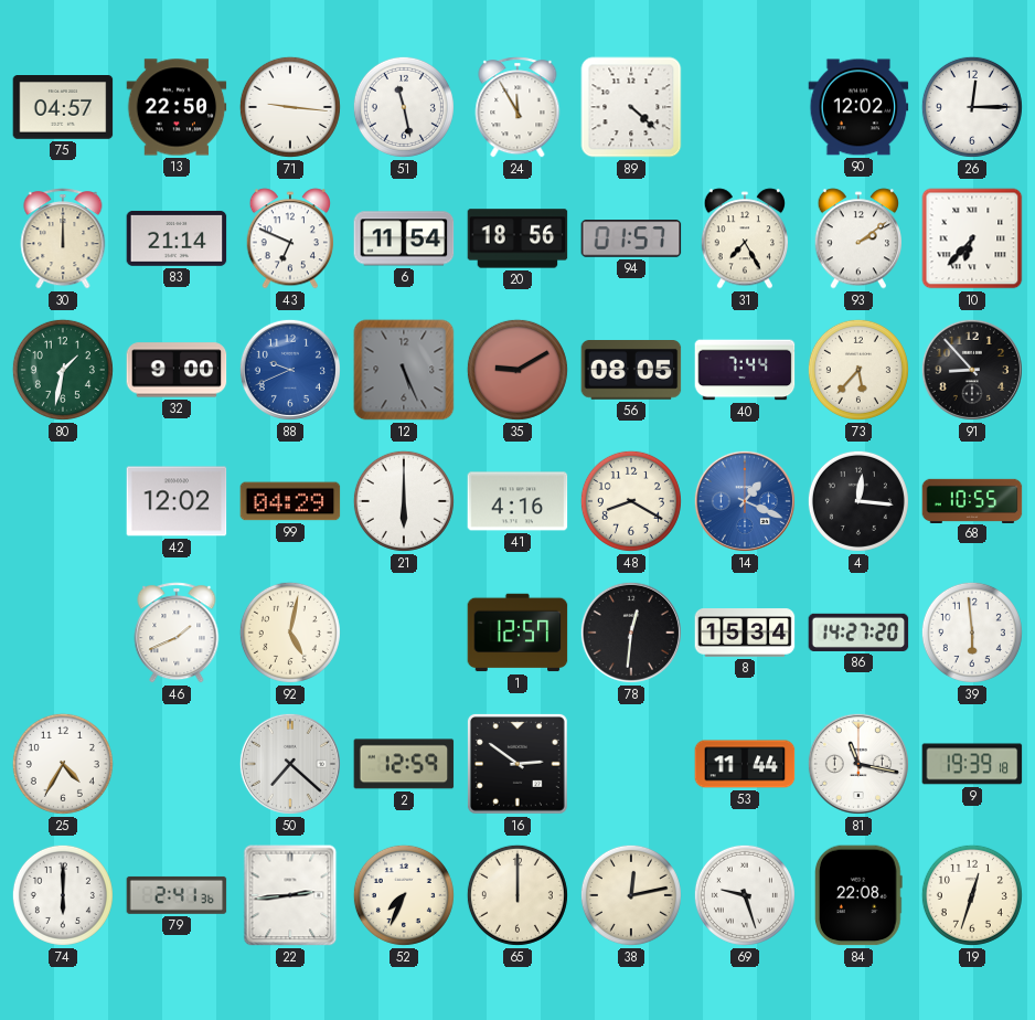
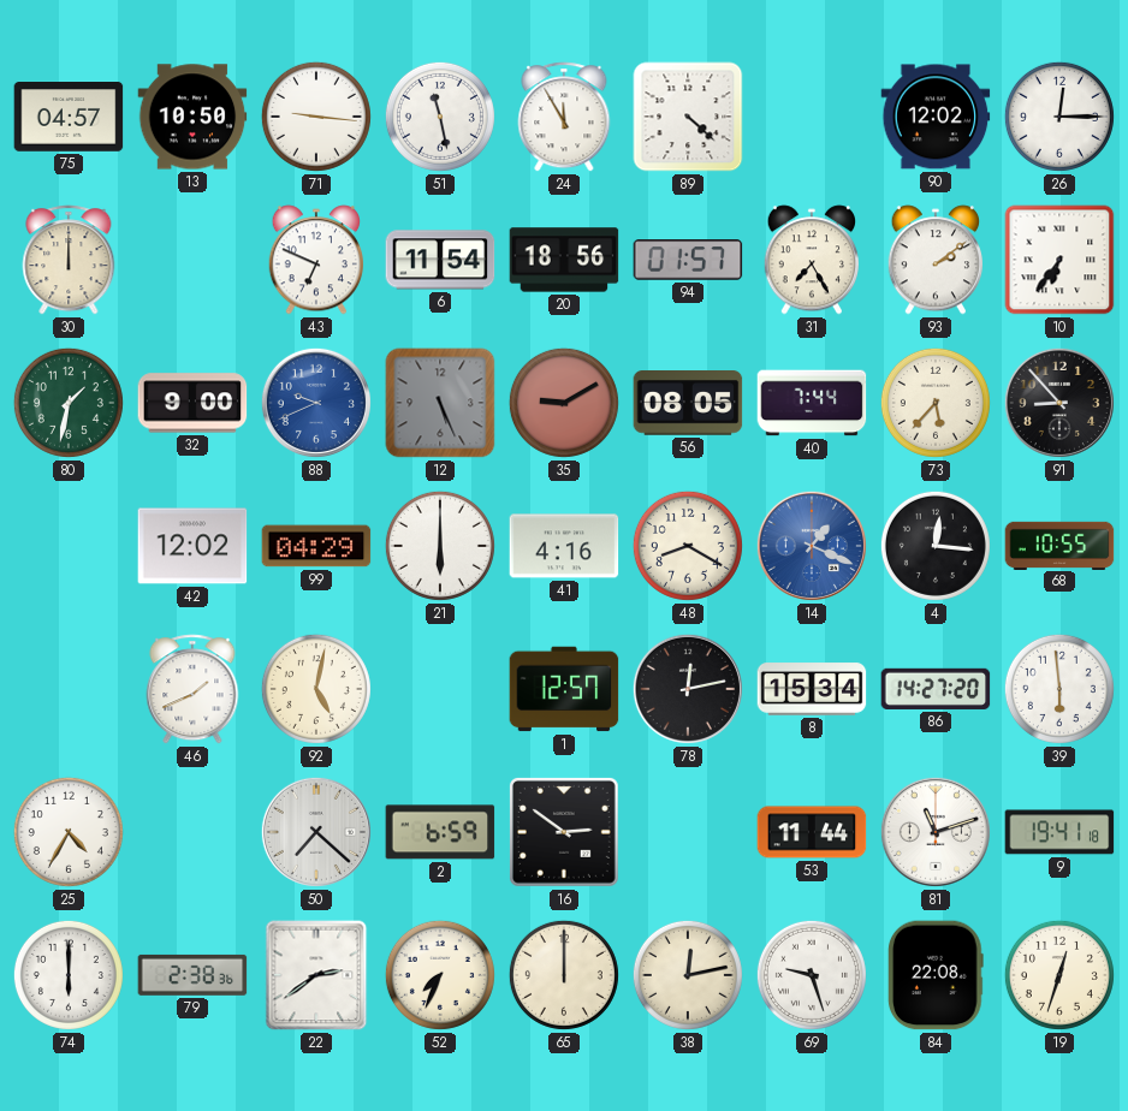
13: 22:50 -> 10:50 (192, 117)
83: 21:14 -> none (177, 238)
10: 6:37 -> 6:36 (1059, 260)
78: 12:31 -> 12:13 (688, 689)
2: 12:59 -> 6:59 (440, 832)
81: 11:17 -> 11:12 (936, 832)
9: 19:39 -> 19:41 (1059, 832)
79: 2:41 -> 2:38 (192, 975)
22: 2:44 -> 2:39 (316, 975)
